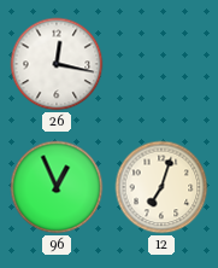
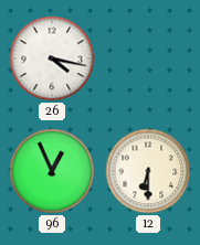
26: 12:17 -> 4:17 (52, 58)
12: 7:03 -> 6:30 (148, 171)
